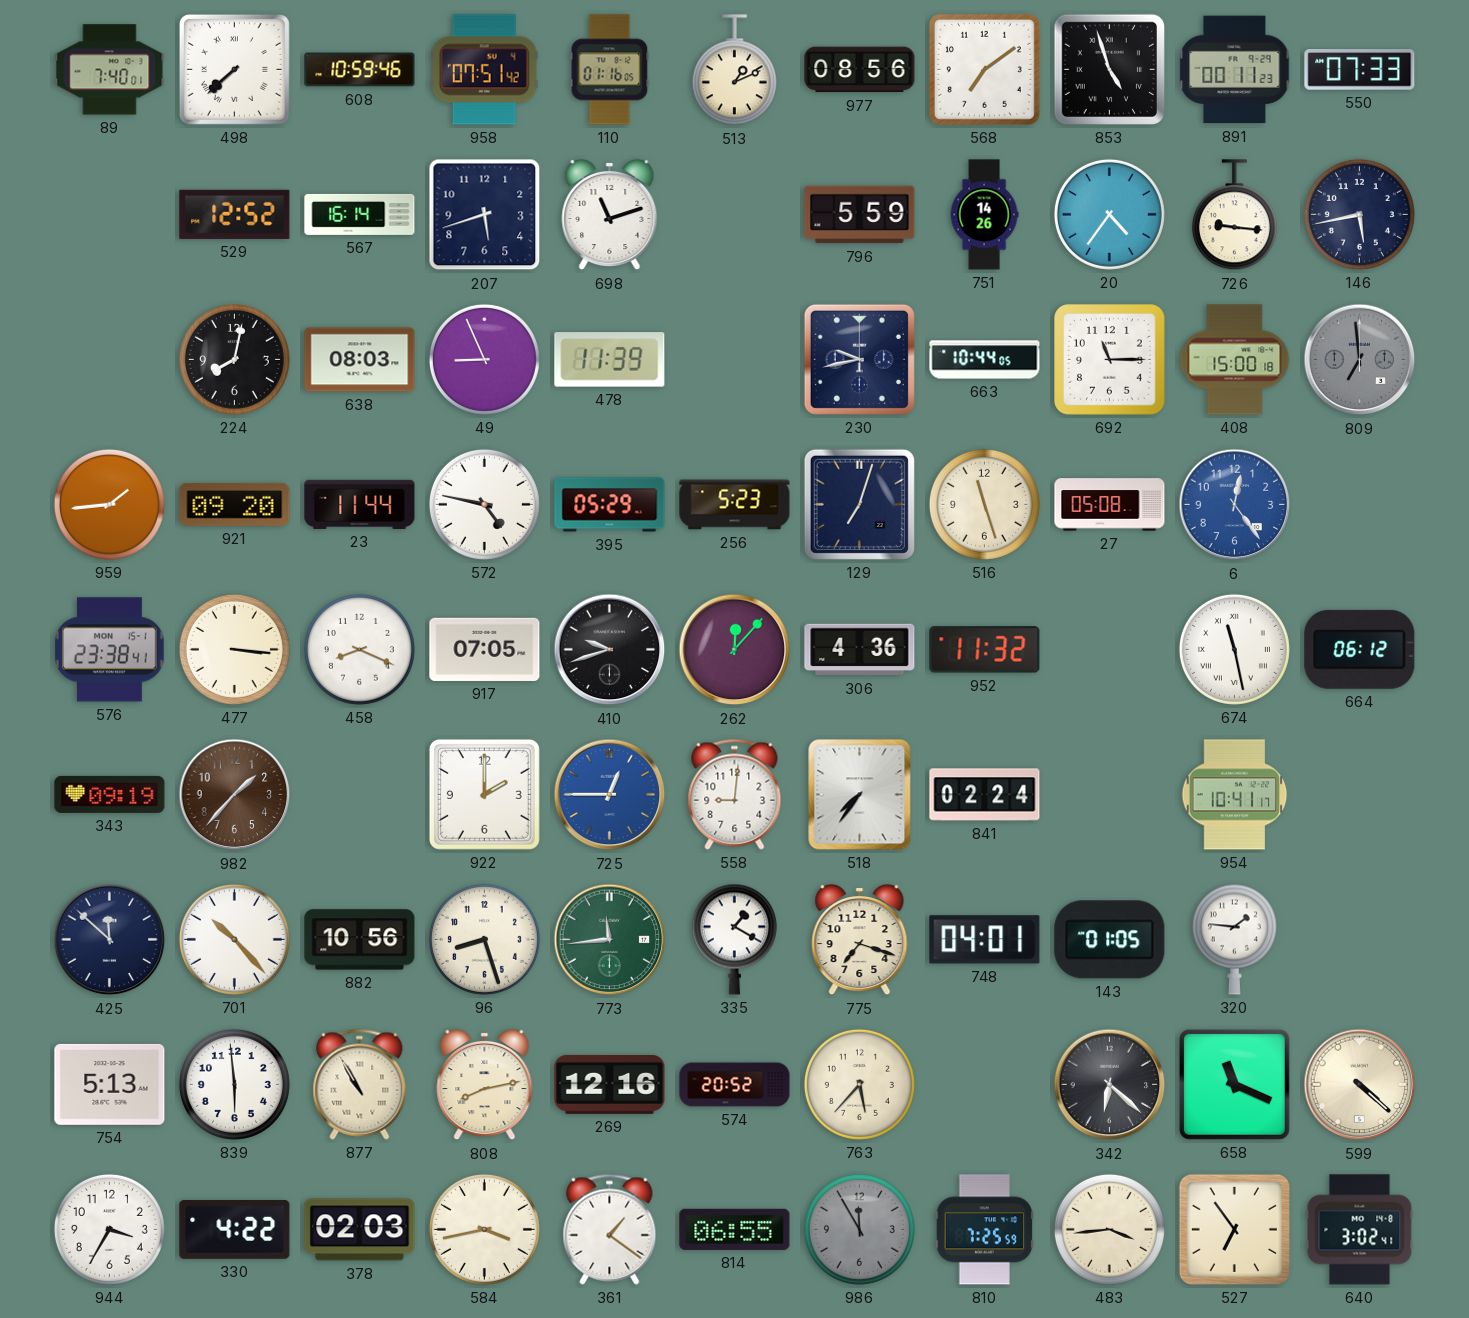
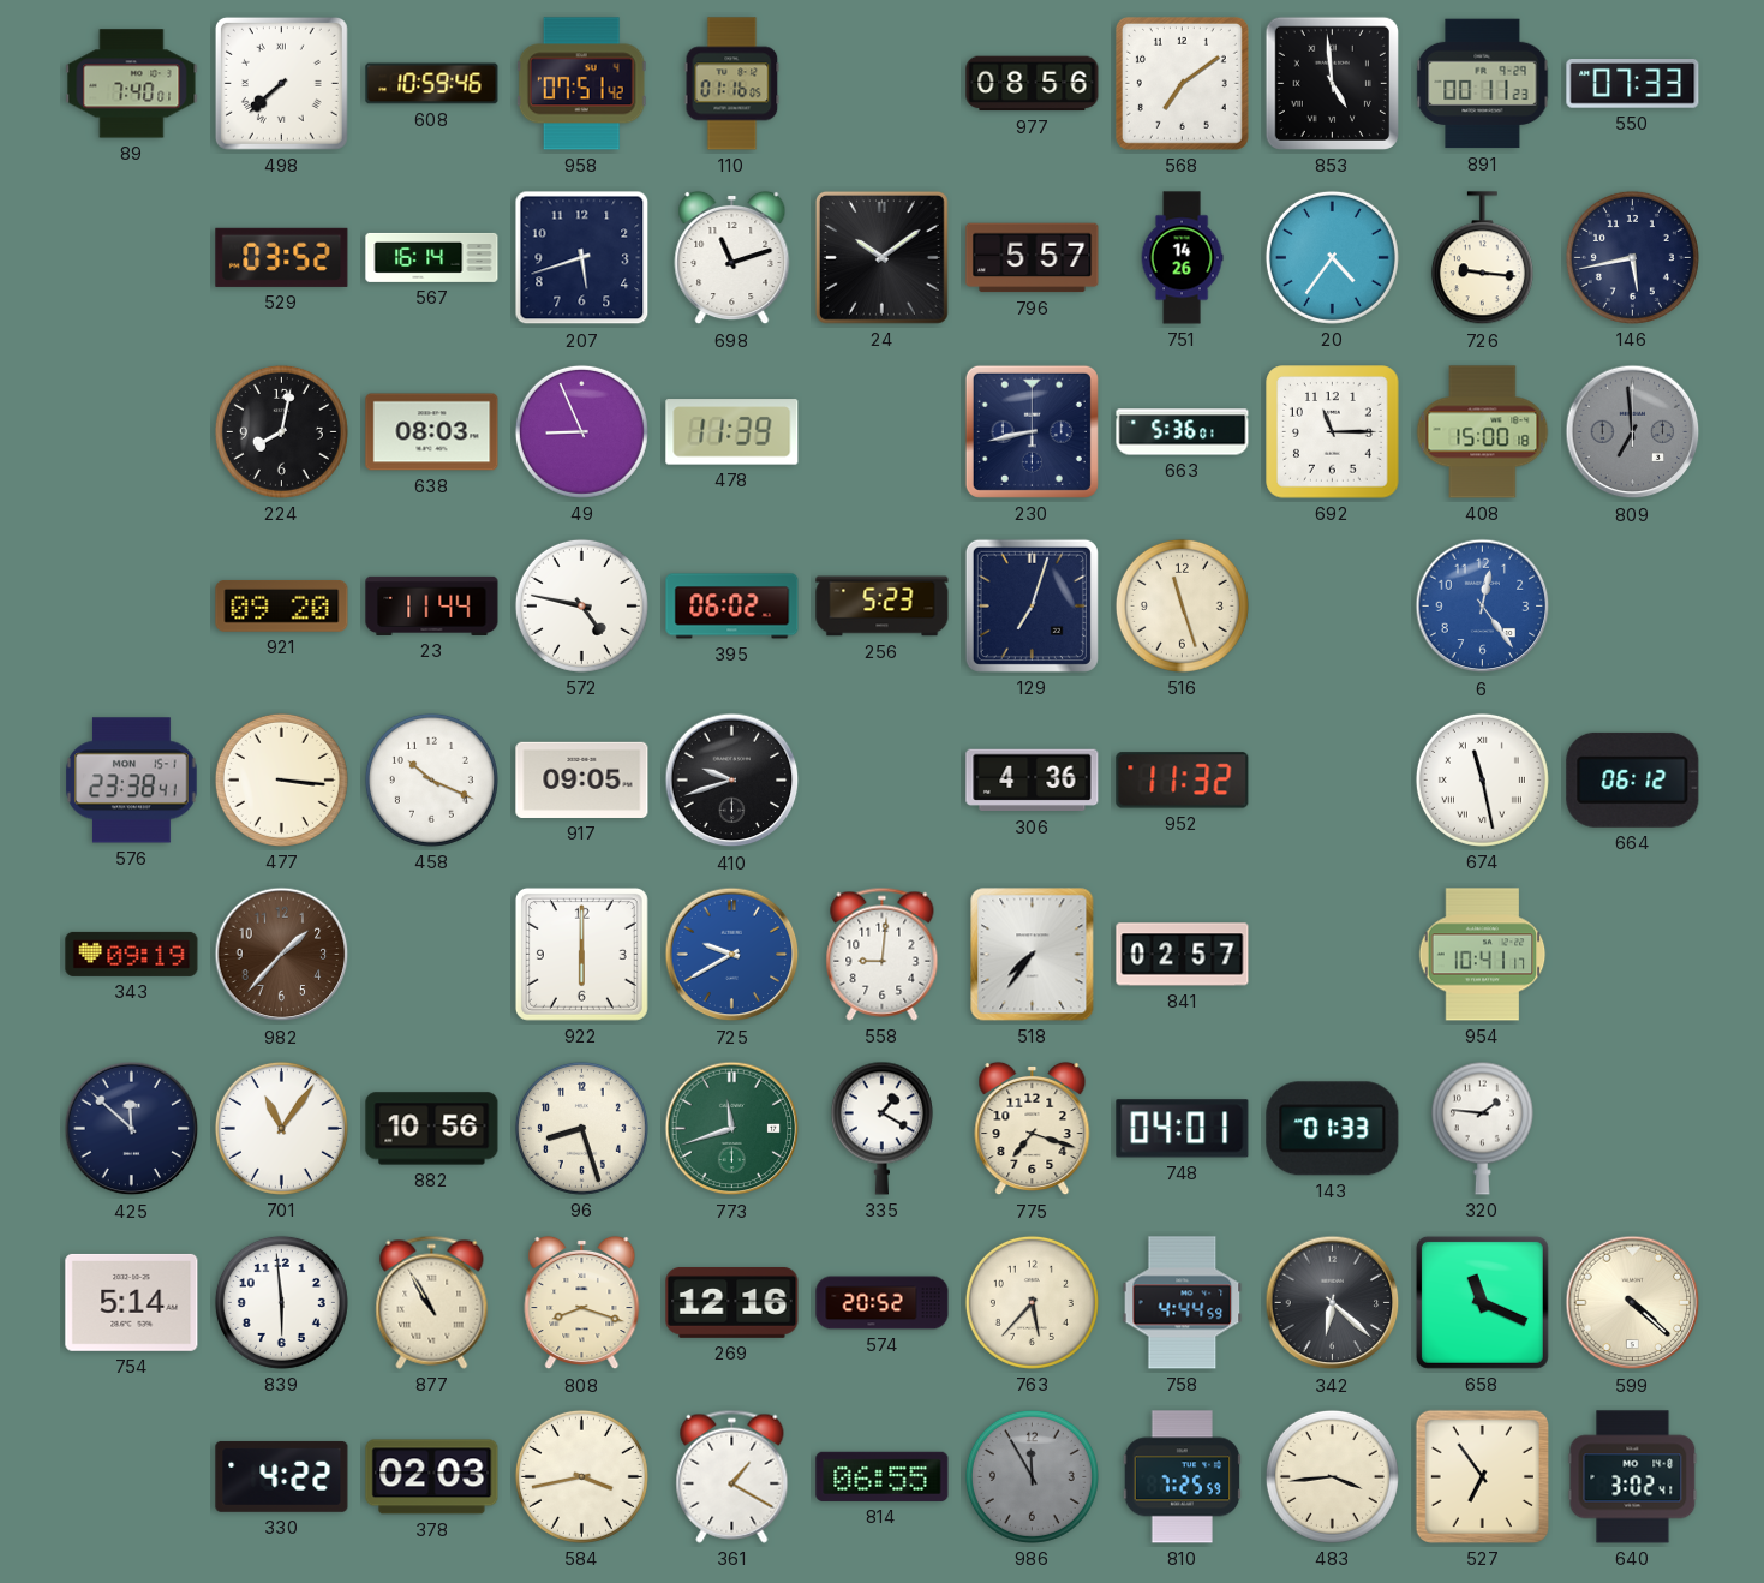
513: 1:11 -> none (734, 70)
853: 4:57 -> 4:59 (1332, 83)
529: 12:52 -> 03:52 (282, 257)
24: none -> 10:09 (881, 257)
796: 5:59 -> 5:57 (1033, 258)
230: 9:43 -> 8:43 (1032, 431)
663: 10:44 -> 5:36 (1183, 432)
959: 1:44 -> none (109, 504)
395: 05:29 -> 06:02 (732, 607)
27: 05:08 -> none (1110, 505)
458: 8:19 -> 10:19 (431, 779)
917: 07:05 -> 09:05 (582, 779)
262: 12:07 -> none (735, 650)
922: 2:00 -> 6:00 (581, 954)
725: 12:45 -> 9:40 (732, 955)
841: 02:24 -> 02:57 (1183, 955)
701: 10:23 -> 11:06 (281, 1128)
773: 11:44 -> 11:42 (732, 1129)
143: 01:05 -> 01:33 (1333, 1129)
754: 5:13 -> 5:14 (132, 1302)
808: 8:13 -> 8:18 (582, 1303)
758: none -> 4:44 (1183, 1303)
944: 3:35 -> none (109, 1229)
361: 1:21 -> 1:20 (732, 1476)
